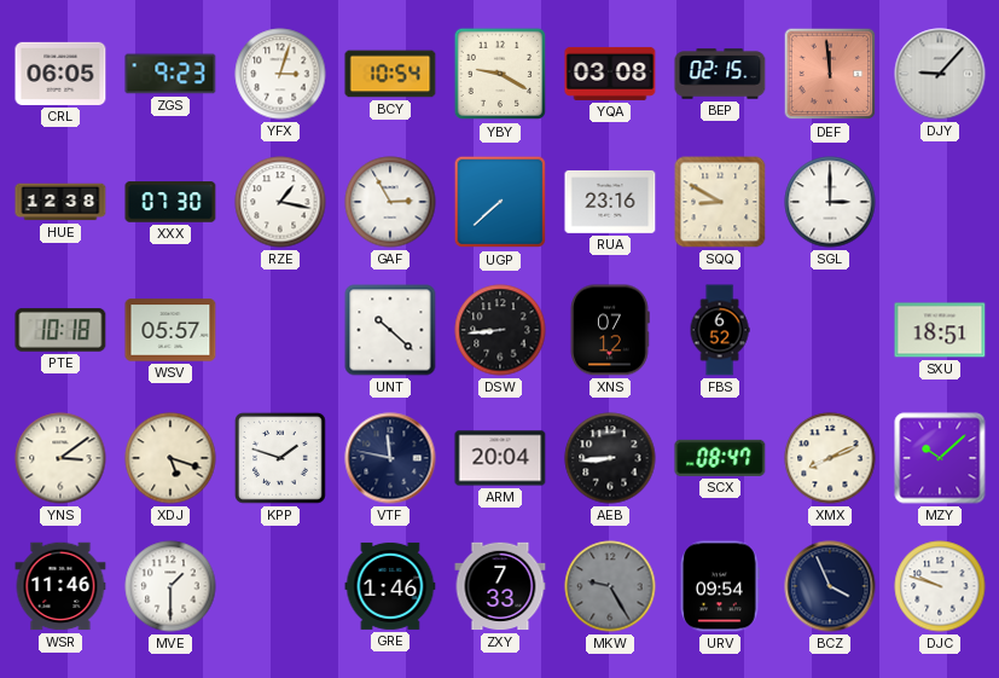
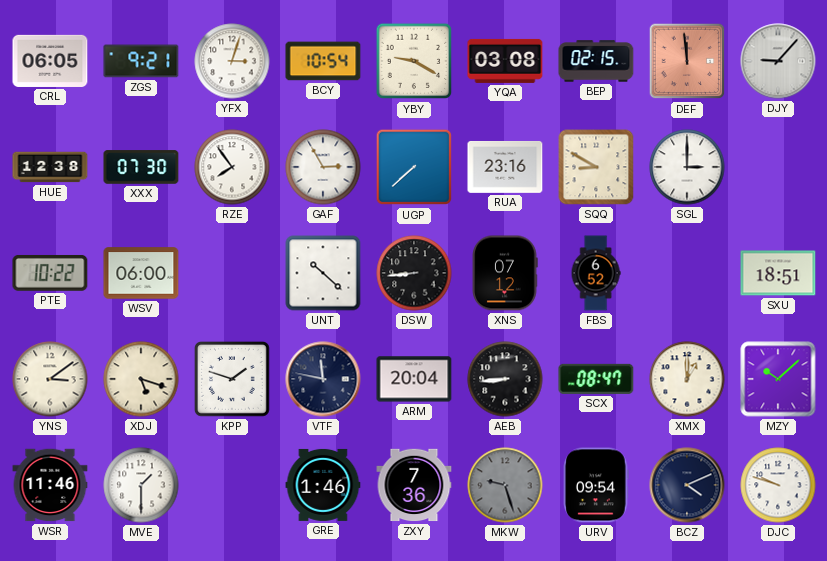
ZGS: 9:23 -> 9:21 (141, 61)
RZE: 1:17 -> 7:54 (232, 167)
PTE: 10:18 -> 10:22 (50, 273)
WSV: 05:57 -> 06:00 (141, 273)
XMX: 8:11 -> 1:00 (687, 379)
ZXY: 7:33 -> 7:36 (414, 485)
MKW: 9:25 -> 9:27 (505, 485)
BCZ: 3:56 -> 4:11 (687, 485)
